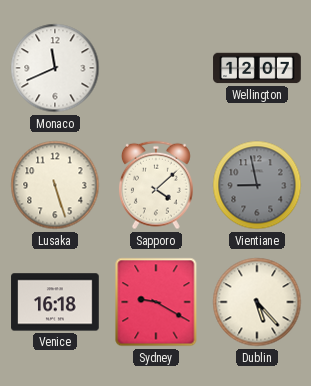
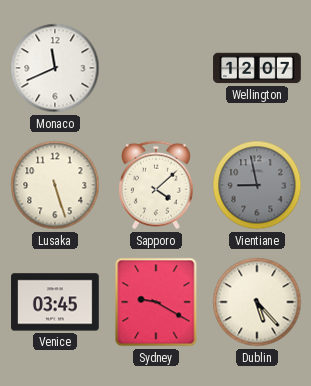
Venice: 16:18 -> 03:45 (55, 302)
